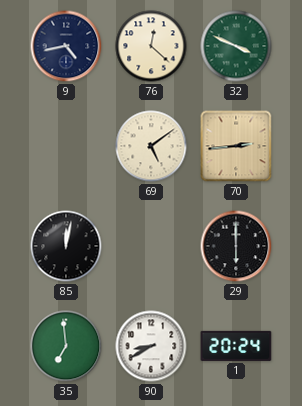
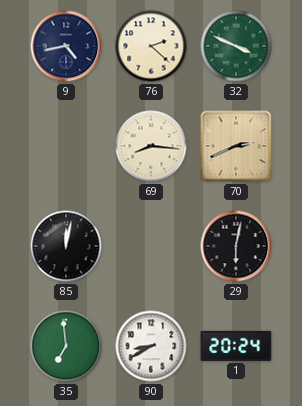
76: 12:22 -> 2:22 (151, 46)
69: 5:09 -> 8:16 (151, 146)
70: 2:44 -> 2:41 (236, 146)
29: 6:00 -> 6:02 (236, 246)
